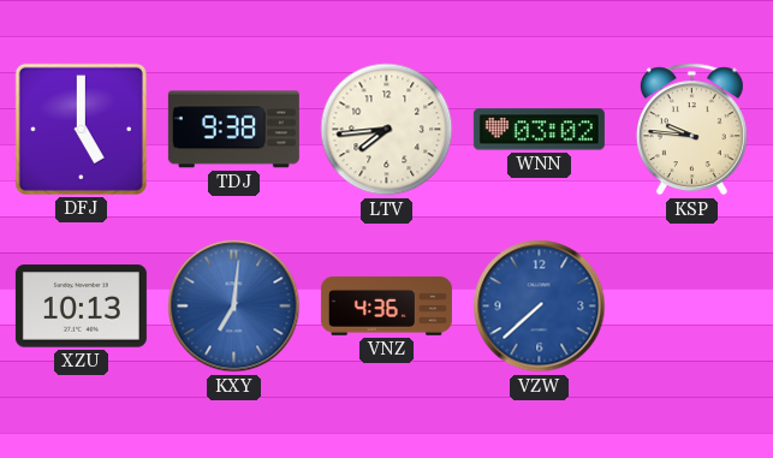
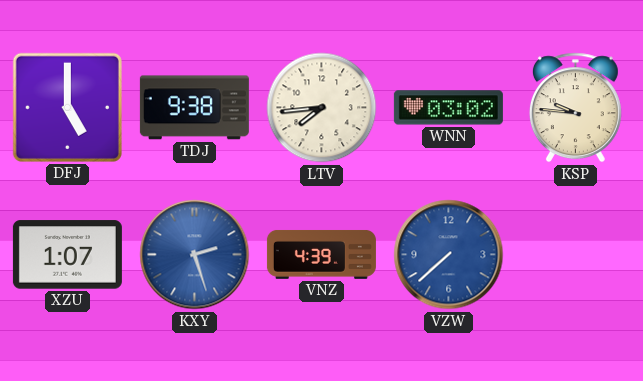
XZU: 10:13 -> 1:07 (67, 255)
KXY: 7:01 -> 2:27 (195, 255)
VNZ: 4:36 -> 4:39 (321, 255)
